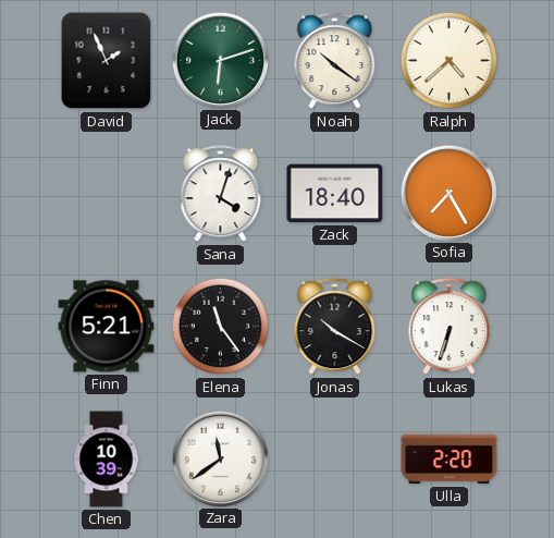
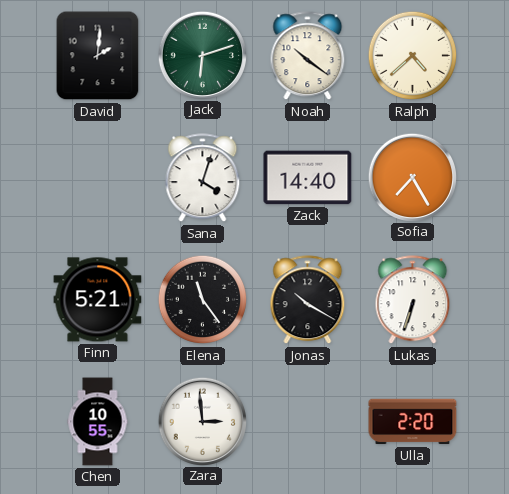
David: 1:56 -> 2:01 (98, 56)
Zack: 18:40 -> 14:40 (308, 178)
Chen: 10:39 -> 10:55 (98, 422)
Zara: 11:39 -> 2:59 (202, 421)
